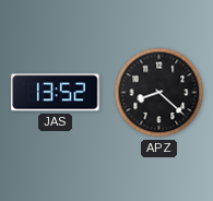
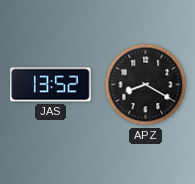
APZ: 8:22 -> 8:20 (146, 85)
